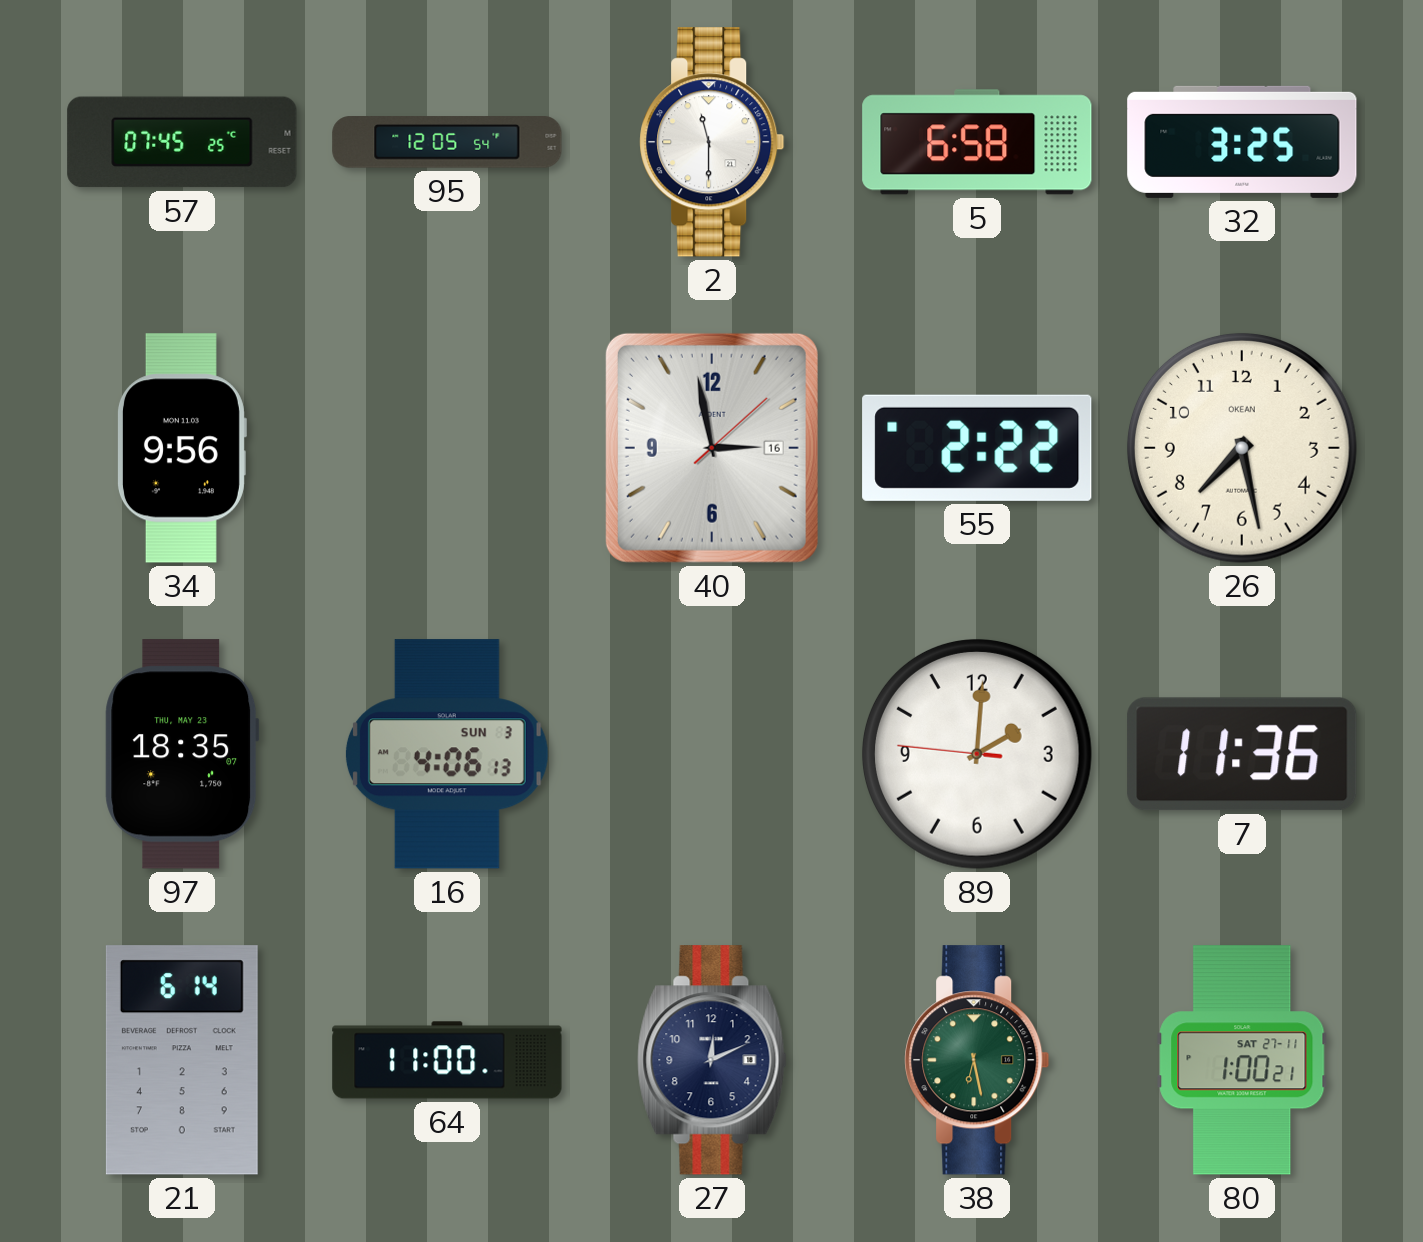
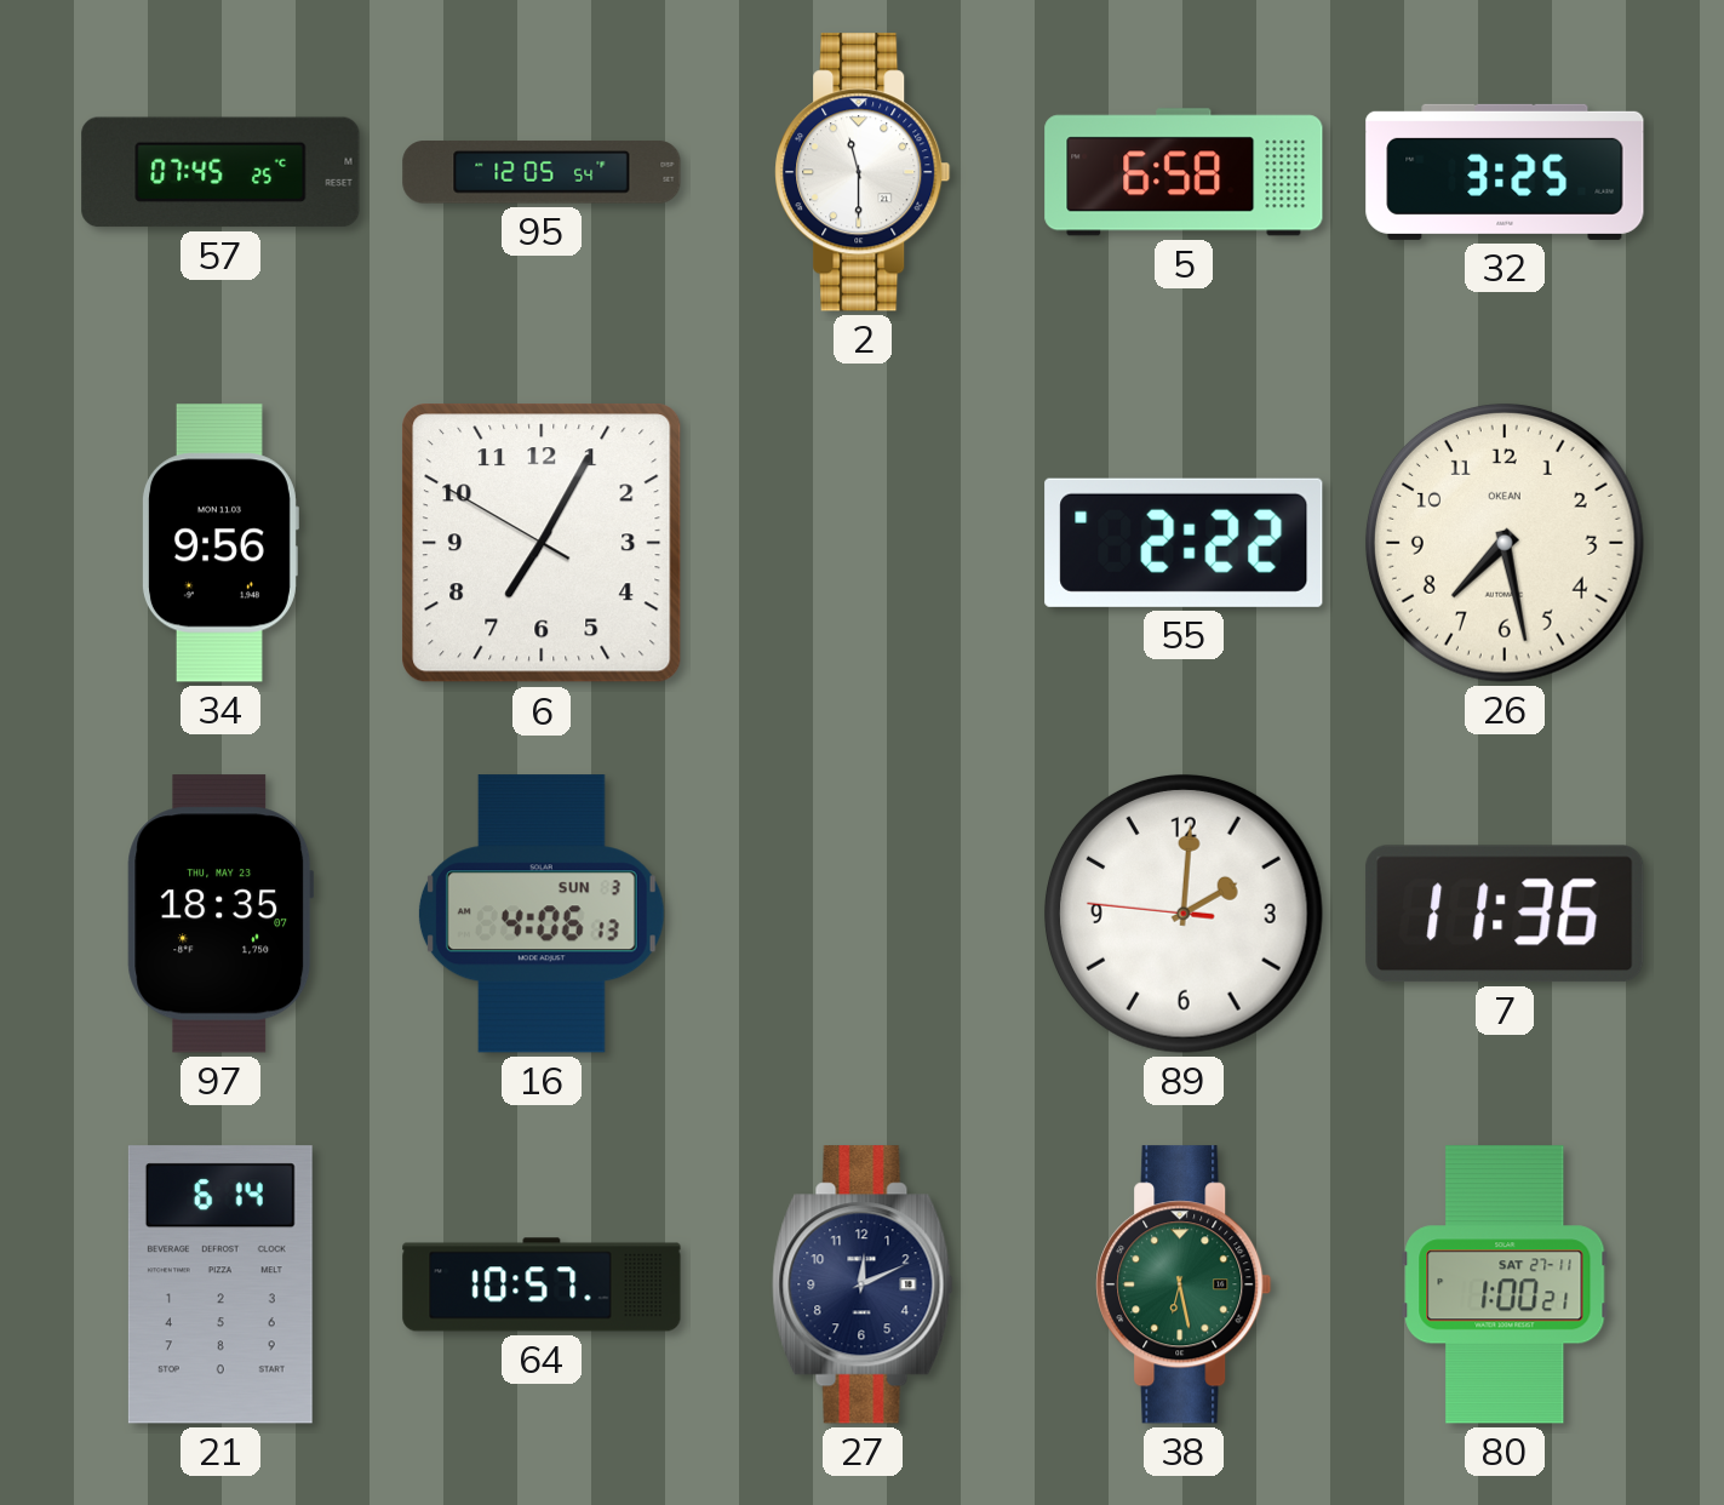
6: none -> 7:04 (542, 543)
40: 2:58 -> none (712, 448)
64: 11:00 -> 10:57 (542, 1284)
